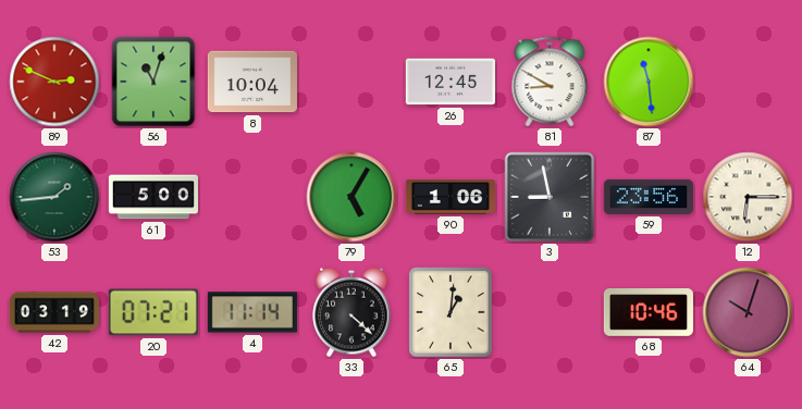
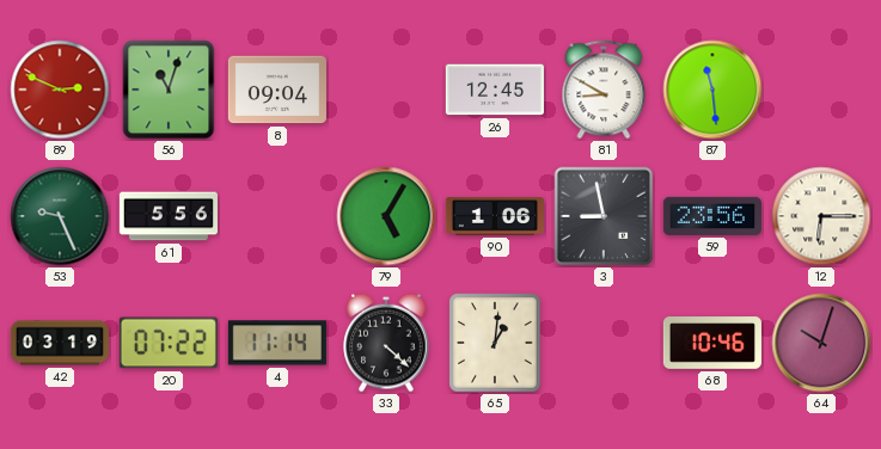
8: 10:04 -> 09:04 (277, 90)
53: 1:44 -> 9:26 (60, 216)
61: 5:00 -> 5:56 (169, 216)
20: 07:21 -> 07:22 (169, 343)
